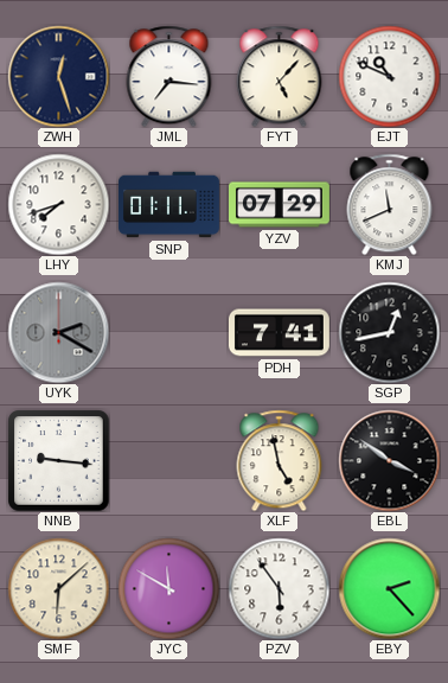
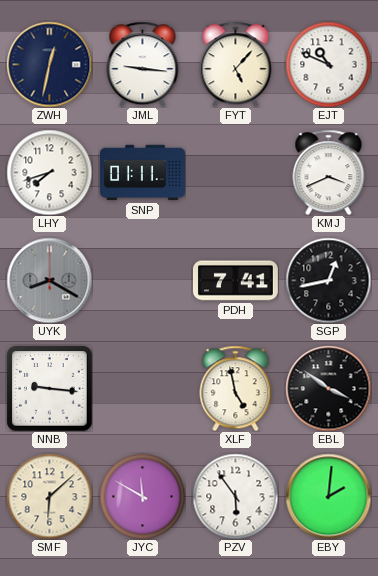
ZWH: 12:27 -> 12:32 (49, 64)
JML: 7:16 -> 9:16 (143, 64)
YZV: 07:29 -> none (280, 205)
KMJ: 11:41 -> 3:41 (329, 172)
UYK: 2:20 -> 8:20 (49, 280)
EBY: 2:23 -> 2:01 (328, 496)
